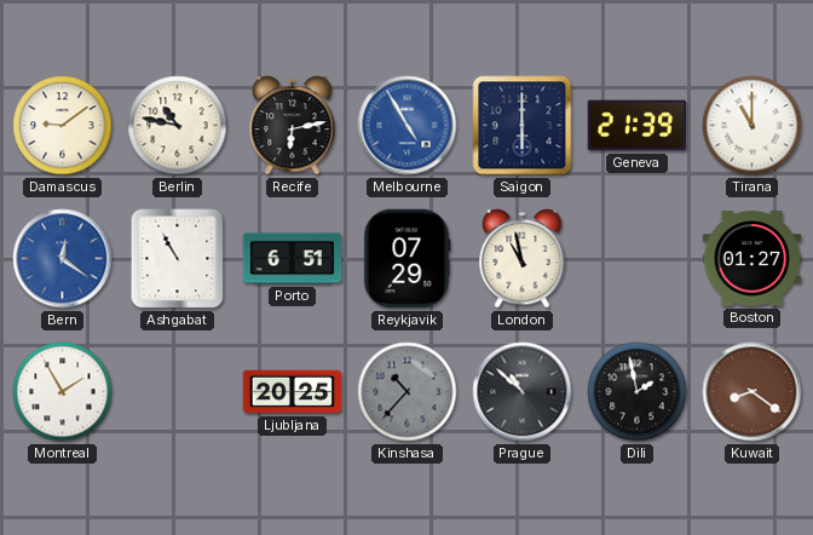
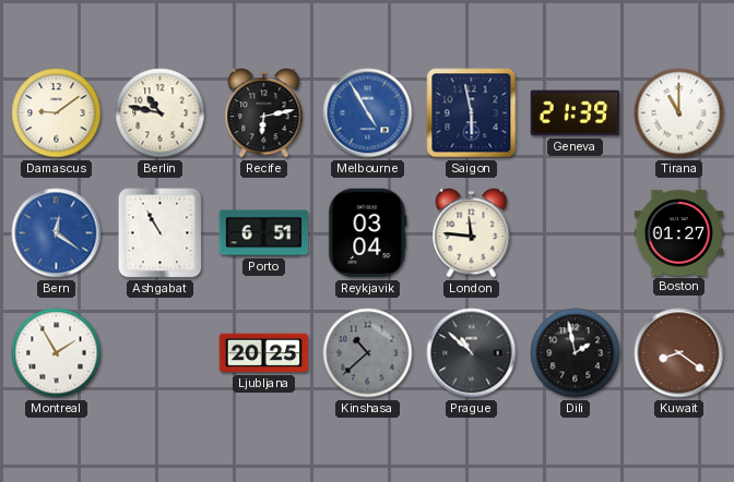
Saigon: 6:00 -> 5:58 (472, 113)
Reykjavik: 07:29 -> 03:04 (368, 233)
London: 10:58 -> 11:46 (472, 233)
Kinshasa: 10:37 -> 10:38 (368, 353)
